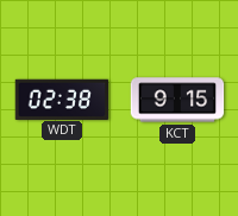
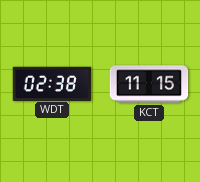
KCT: 9:15 -> 11:15 (149, 84)
